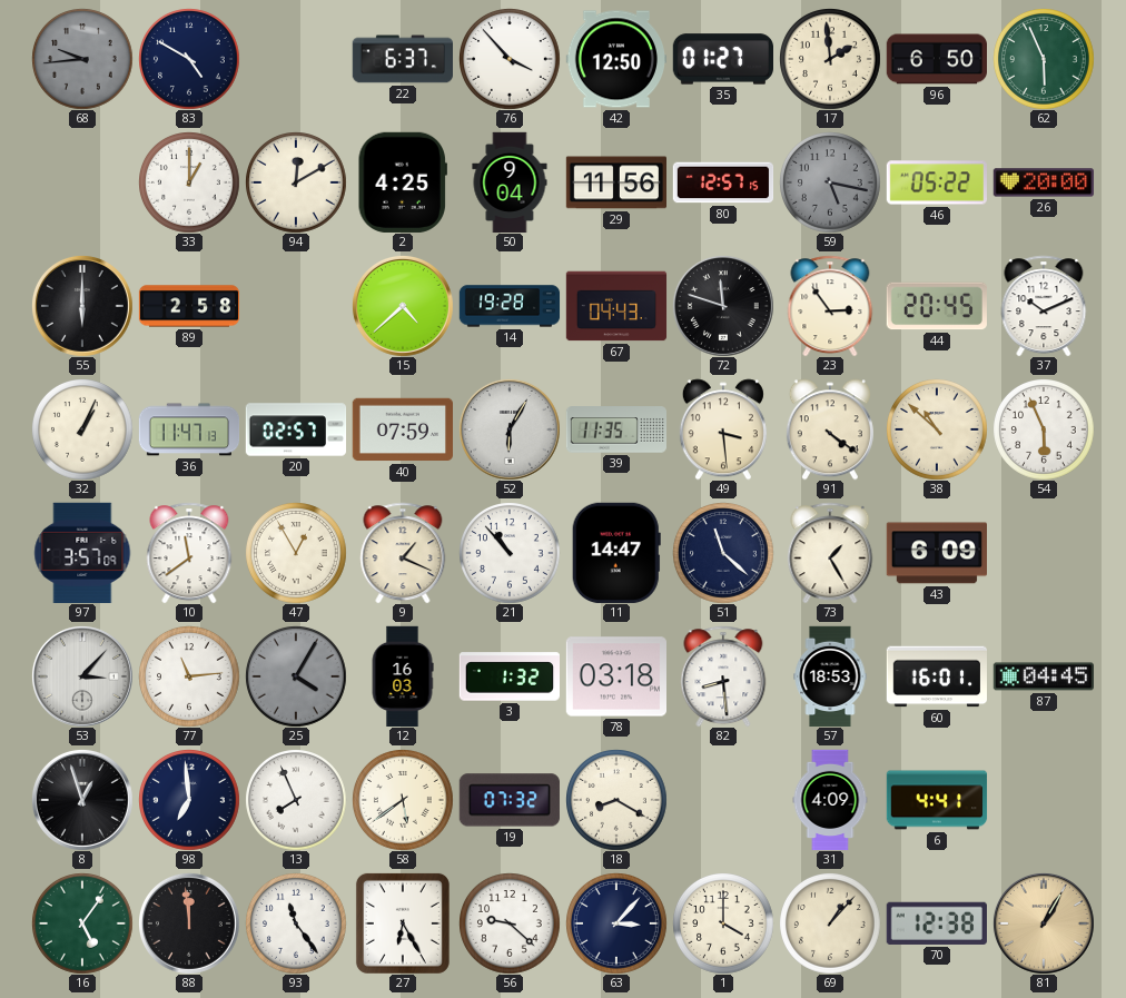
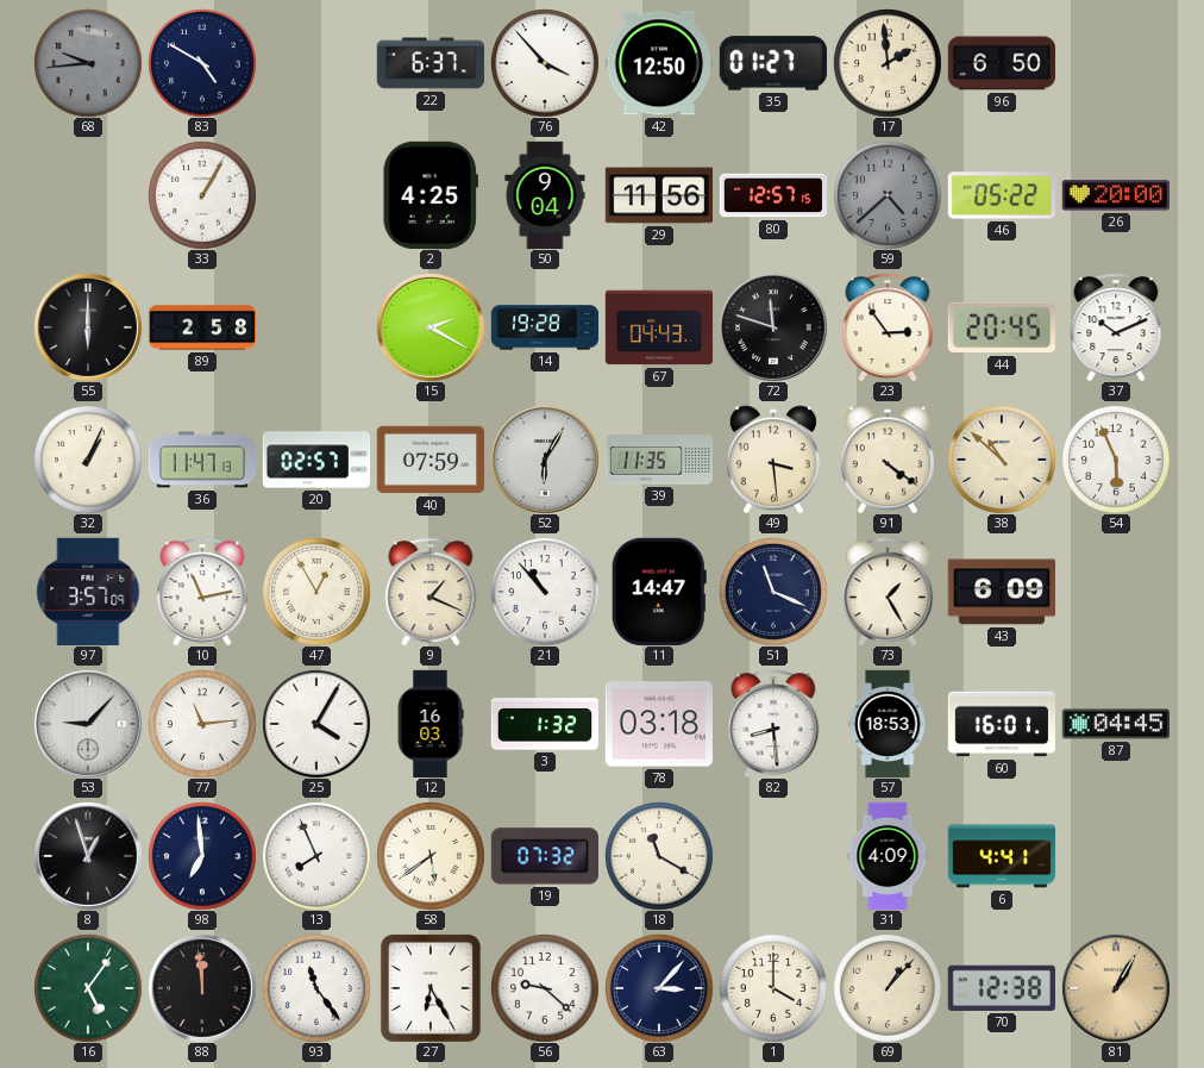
62: 5:56 -> none (1044, 59)
33: 1:00 -> 1:05 (202, 195)
94: 12:10 -> none (296, 182)
59: 5:17 -> 4:38 (888, 195)
15: 4:38 -> 2:20 (431, 327)
10: 11:39 -> 11:13 (202, 592)
51: 11:22 -> 11:19 (773, 592)
53: 3:07 -> 9:07 (88, 724)
25 dial: grey -> white (316, 724)
18: 8:20 -> 11:20 (659, 856)
